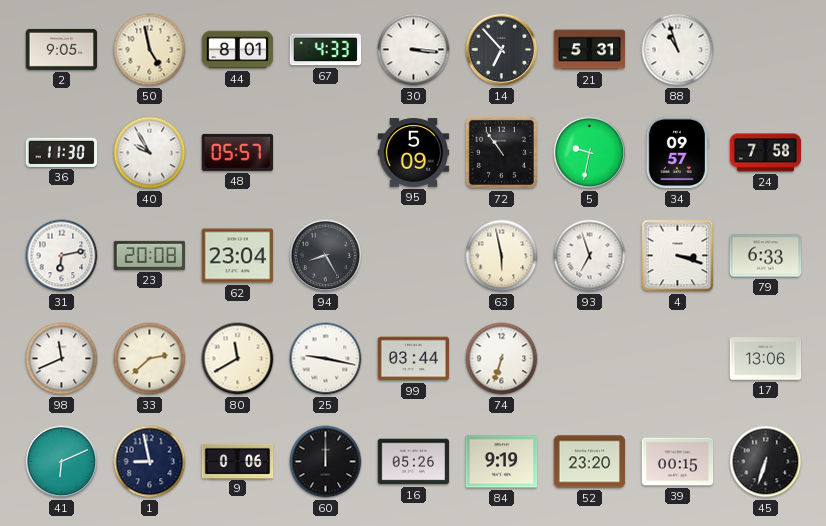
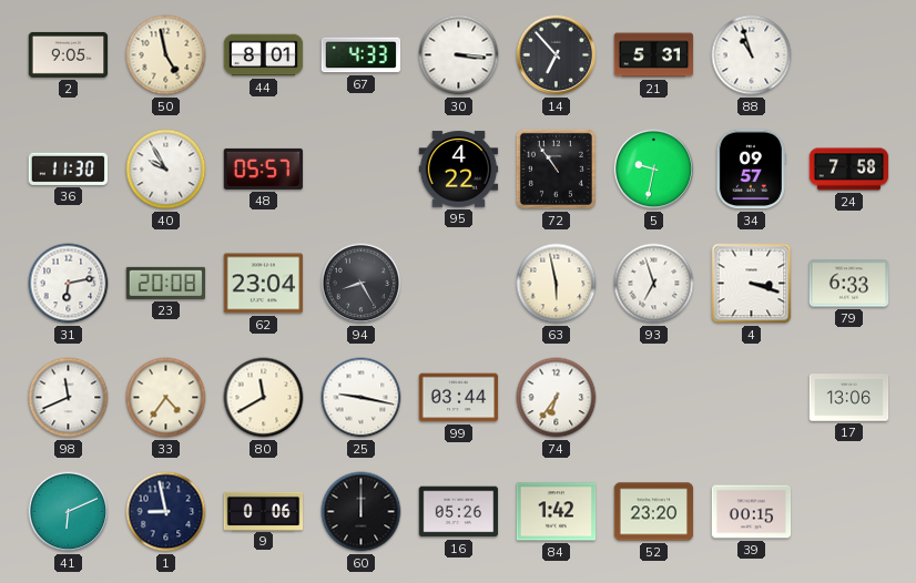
95: 5:09 -> 4:22 (459, 170)
33: 2:38 -> 4:36 (166, 398)
74: 6:33 -> 6:36 (557, 398)
84: 9:19 -> 1:42 (557, 512)
45: 6:33 -> none (766, 462)
